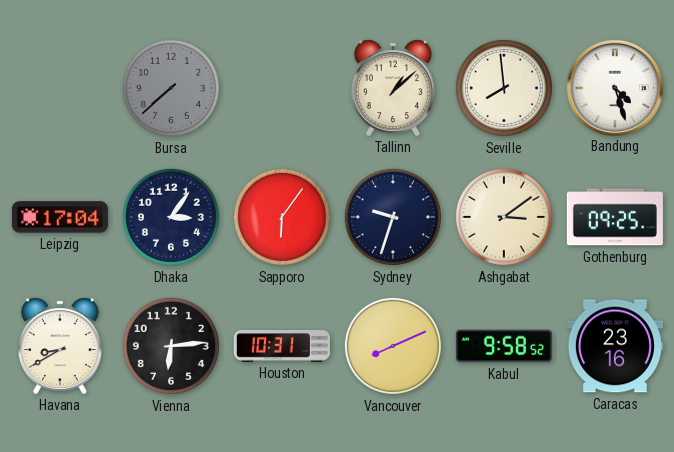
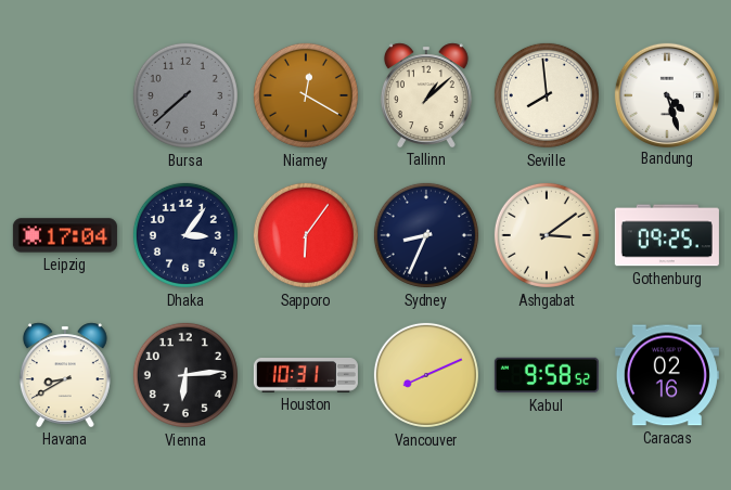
Niamey: none -> 12:20 (306, 95)
Sydney: 9:33 -> 8:34 (426, 235)
Caracas: 23:16 -> 02:16 (667, 375)
